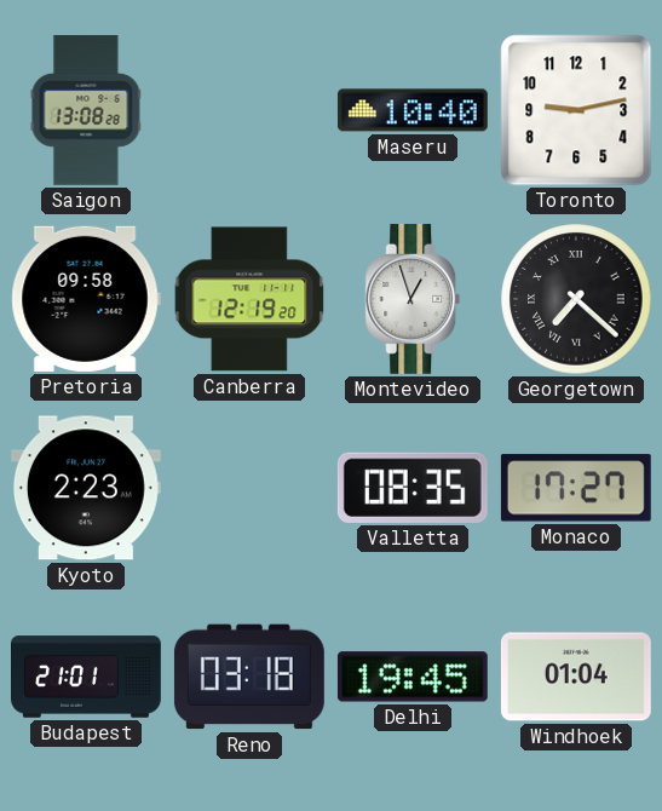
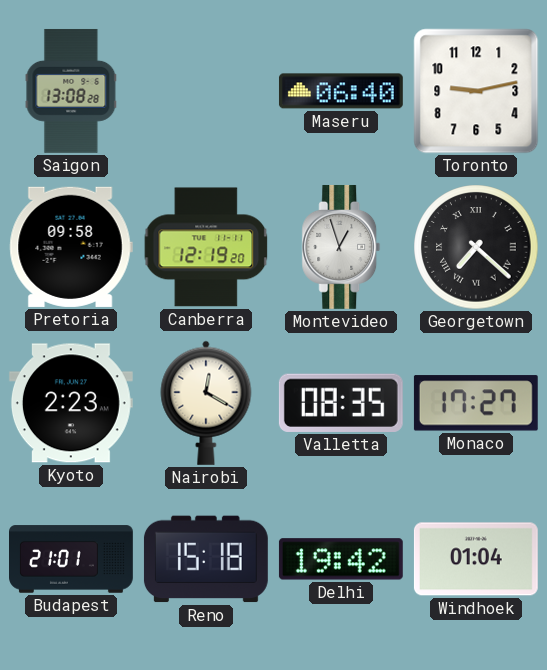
Maseru: 10:40 -> 06:40 (341, 91)
Nairobi: none -> 12:20 (206, 403)
Reno: 03:18 -> 15:18 (206, 559)
Delhi: 19:45 -> 19:42 (341, 559)
